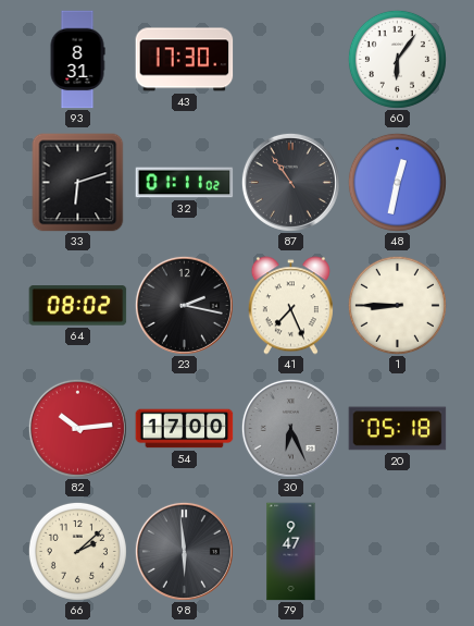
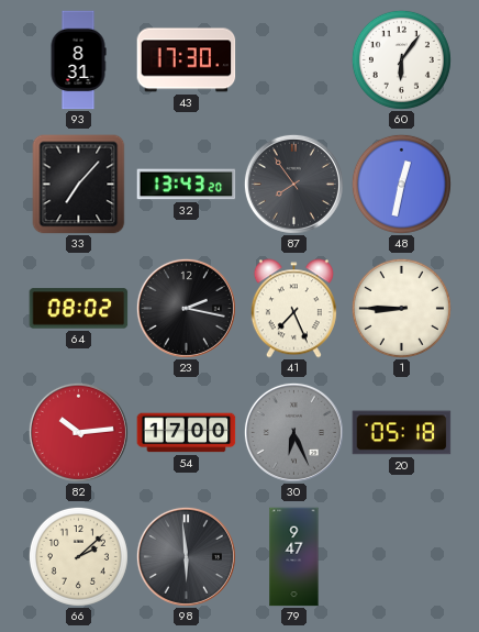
33: 6:12 -> 7:07 (79, 185)
32: 01:11 -> 13:43 (187, 185)
87: 10:54 -> 7:54 (293, 184)
